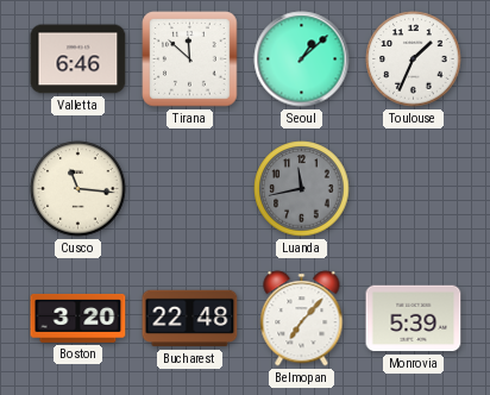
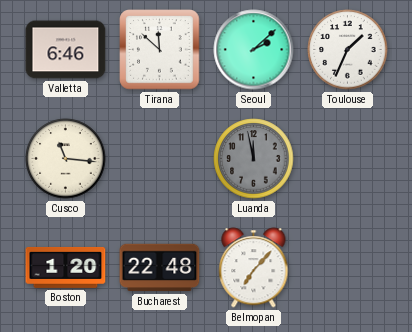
Seoul: 1:08 -> 2:08 (254, 50)
Luanda: 11:43 -> 11:58 (254, 159)
Boston: 3:20 -> 1:20 (66, 267)
Monrovia: 5:39 -> none (414, 319)
